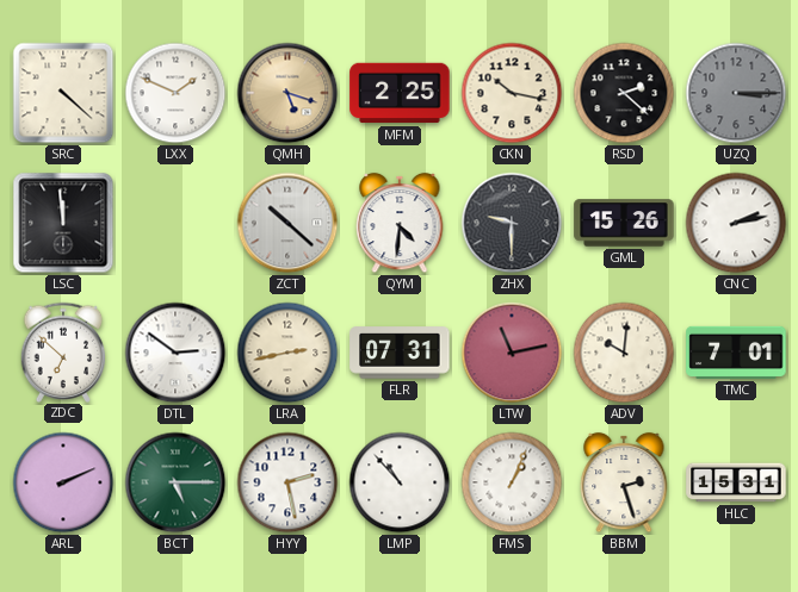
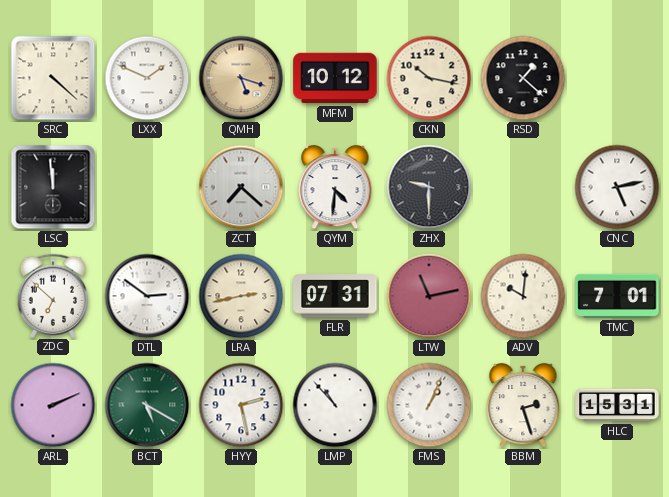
MFM: 2:25 -> 10:12 (335, 78)
RSD: 2:22 -> 1:22 (523, 78)
UZQ: 3:15 -> none (736, 93)
ZCT: 10:22 -> 7:22 (241, 187)
GML: 15:26 -> none (624, 223)
CNC: 2:13 -> 5:13 (617, 187)
BCT: 5:15 -> 5:20 (147, 405)
